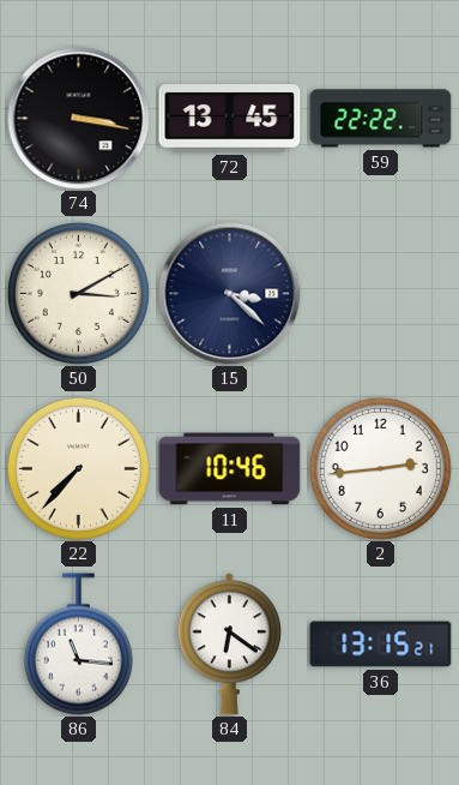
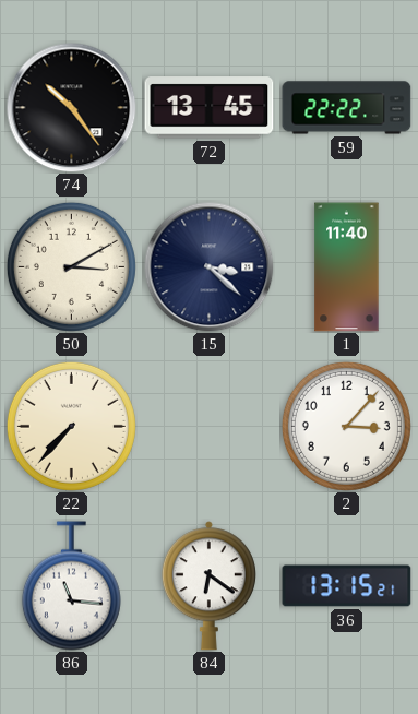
74: 3:17 -> 10:24 (72, 108)
1: none -> 11:40 (347, 267)
11: 10:46 -> none (230, 469)
2: 2:44 -> 3:07 (346, 426)
